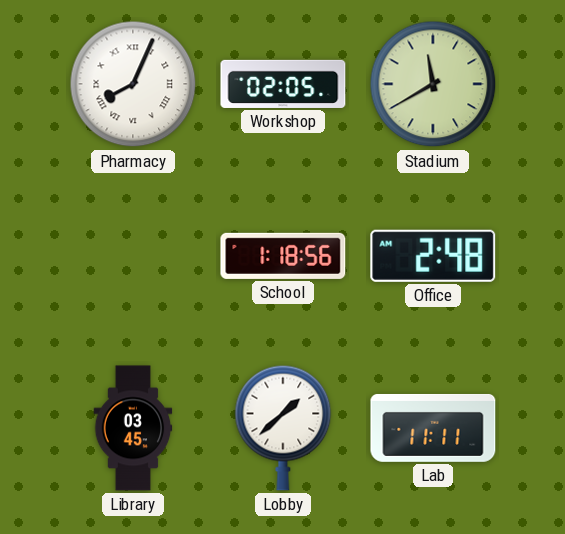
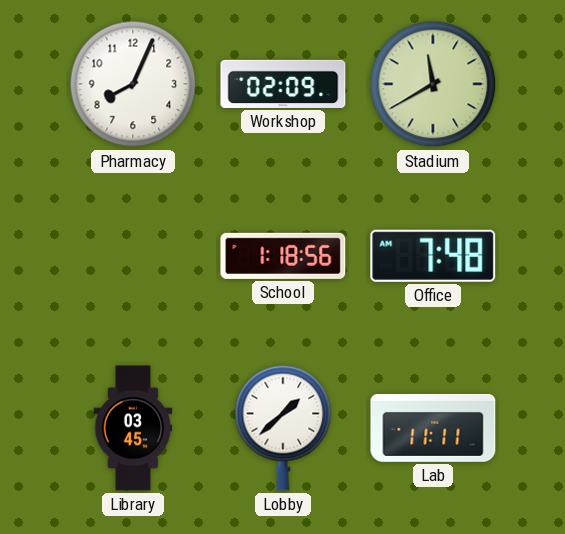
Pharmacy numerals: Roman -> Arabic (133, 84)
Workshop: 02:05 -> 02:09 (283, 84)
Office: 2:48 -> 7:48 (433, 256)
